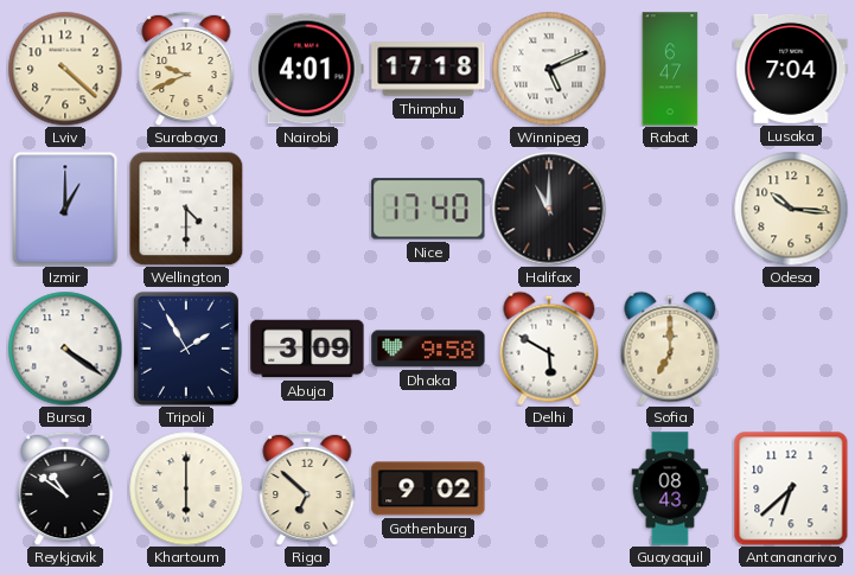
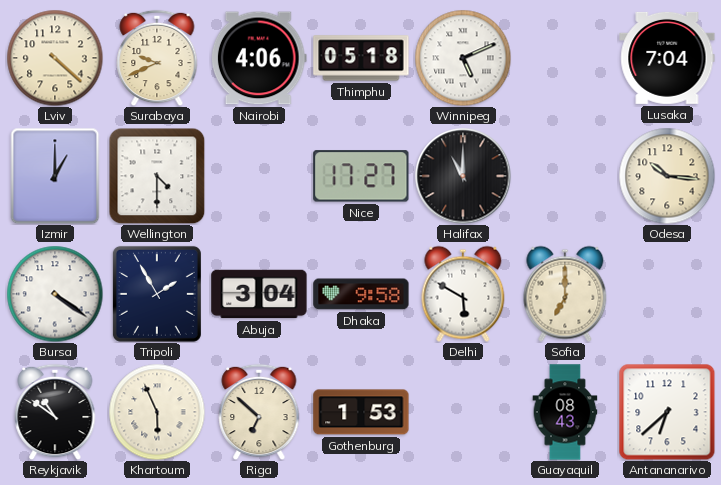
Nairobi: 4:01 -> 4:06 (259, 58)
Thimphu: 17:18 -> 05:18 (361, 58)
Rabat: 6:47 -> none (670, 69)
Nice: 17:40 -> 17:27 (361, 176)
Abuja: 3:09 -> 3:04 (259, 294)
Khartoum: 6:00 -> 5:56 (157, 412)
Gothenburg: 9:02 -> 1:53 (361, 412)
